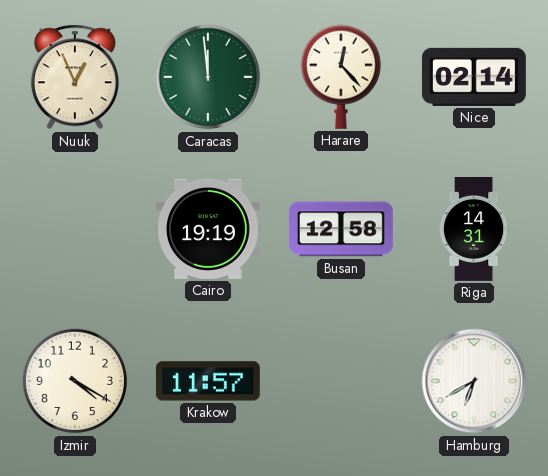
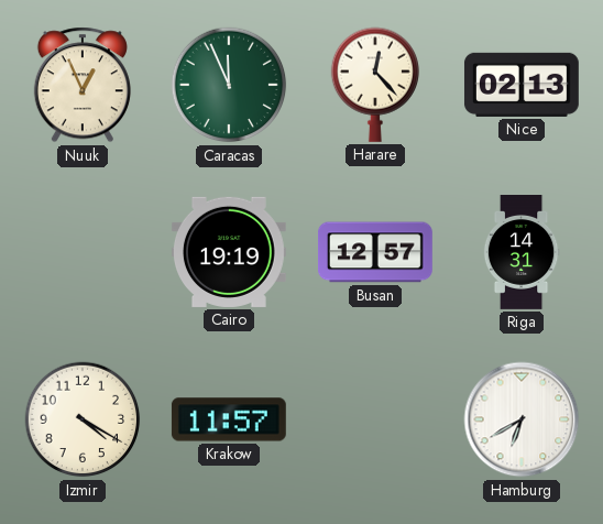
Caracas: 11:59 -> 11:56 (229, 85)
Nice: 02:14 -> 02:13 (522, 85)
Busan: 12:58 -> 12:57 (376, 252)
